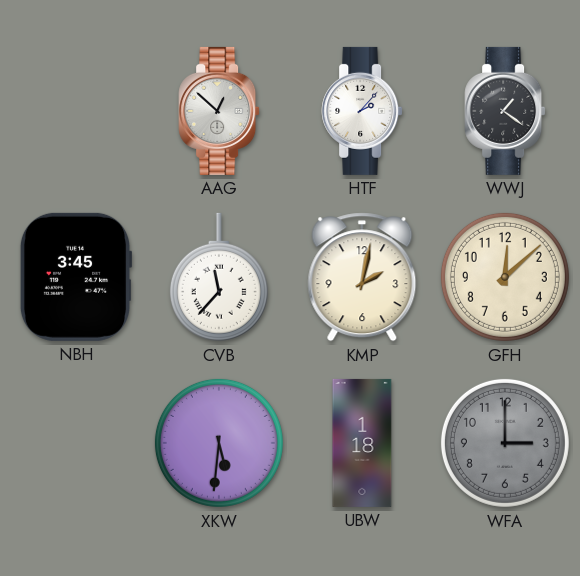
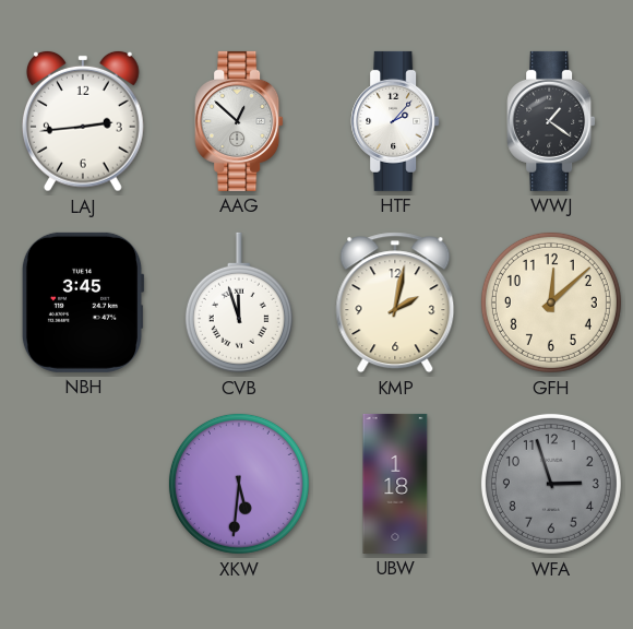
LAJ: none -> 2:44 (84, 121)
CVB: 11:37 -> 11:57 (239, 302)
WFA: 3:00 -> 2:57 (551, 484)
